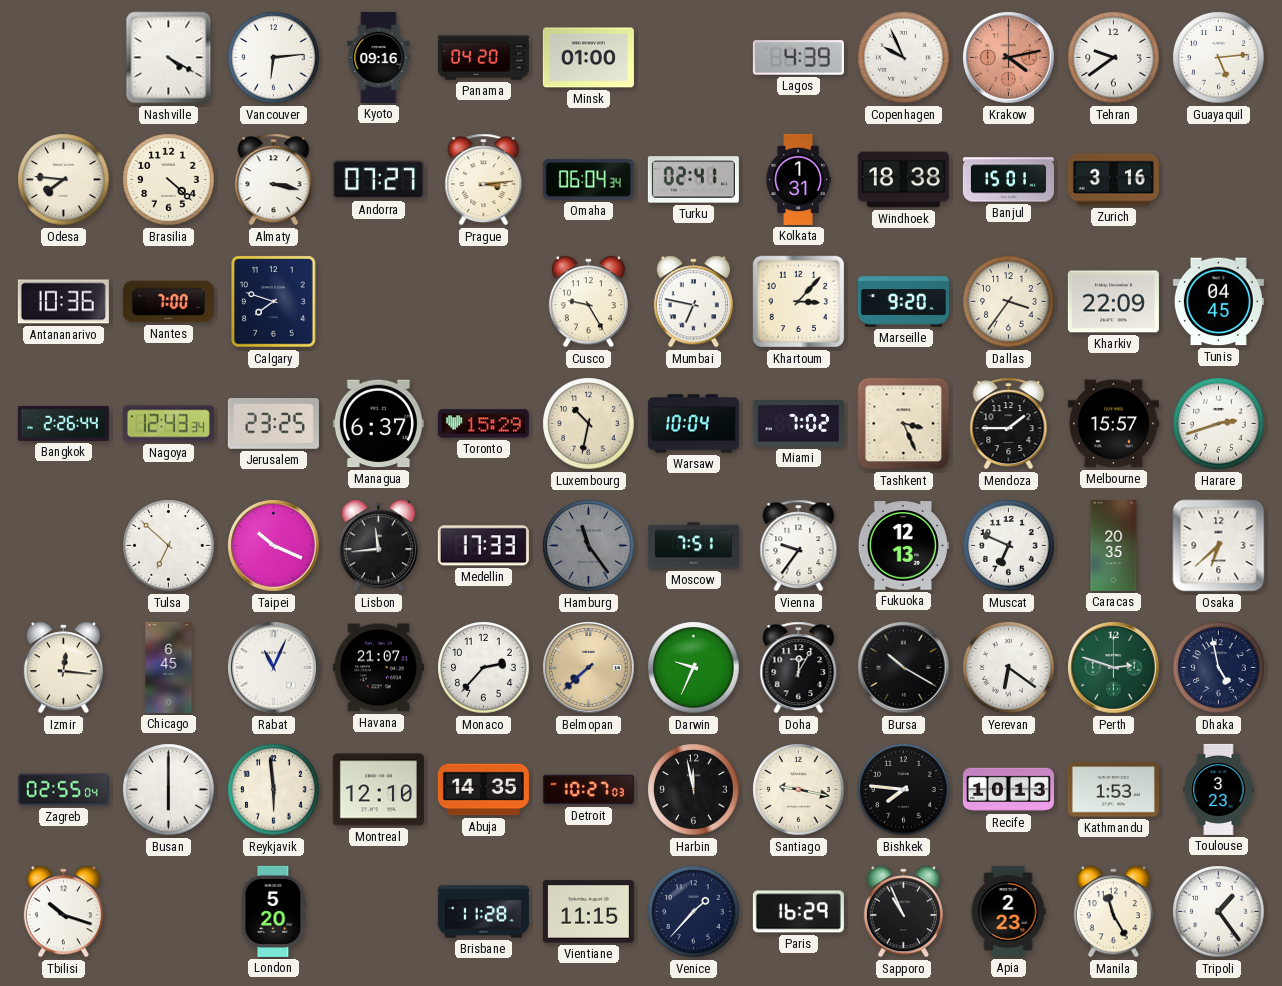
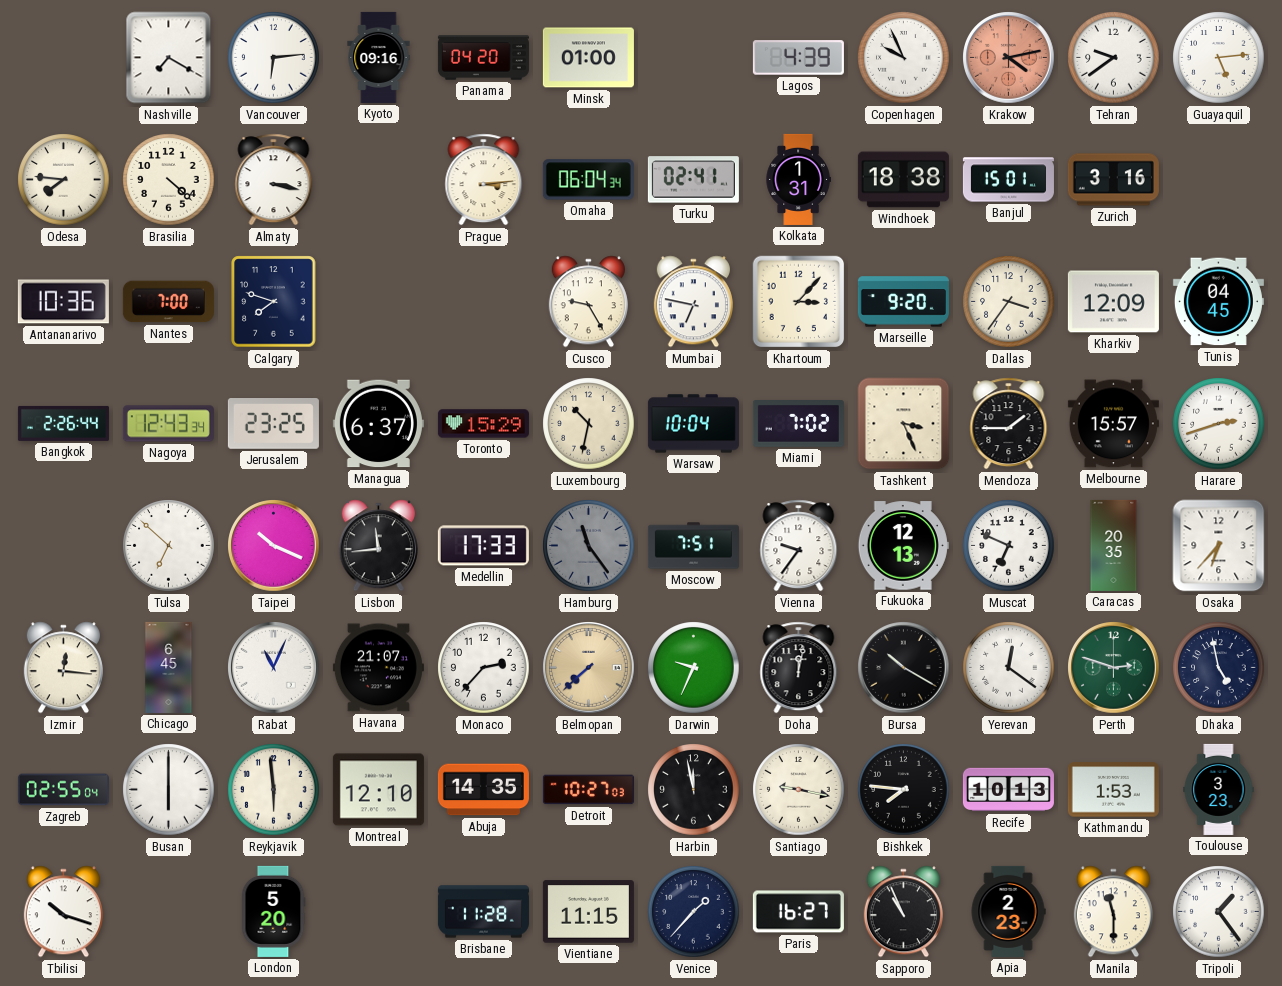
Nashville: 4:20 -> 7:20 (169, 58)
Andorra: 07:27 -> none (378, 180)
Kharkiv: 22:09 -> 12:09 (1113, 302)
Osaka: 6:38 -> 6:37 (1219, 546)
Doha: 12:05 -> 12:02 (799, 668)
Yerevan: 6:21 -> 12:21 (1009, 668)
Paris: 16:29 -> 16:27 (798, 912)
Manila: 11:25 -> 11:30 (1113, 912)
